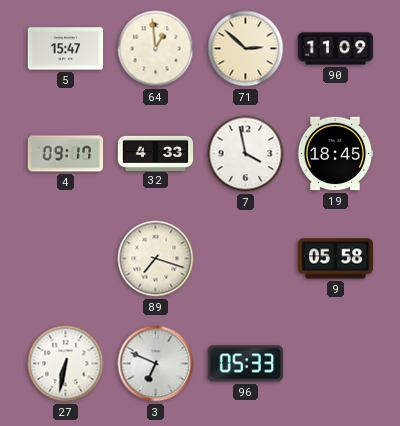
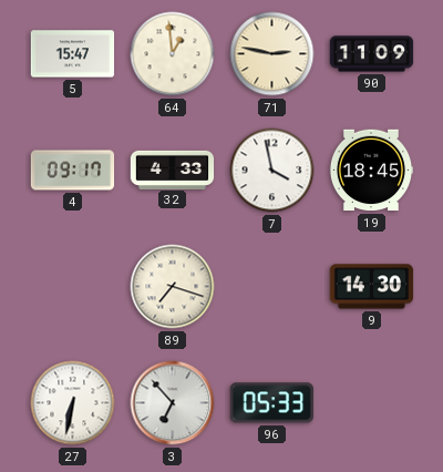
71: 2:52 -> 2:47 (272, 54)
9: 05:58 -> 14:30 (372, 287)
3: 6:49 -> 6:53 (173, 403)
